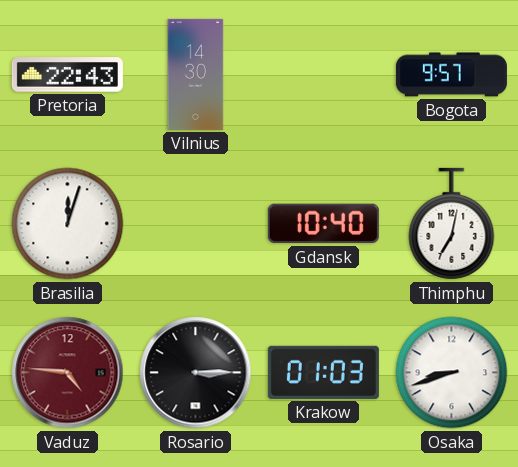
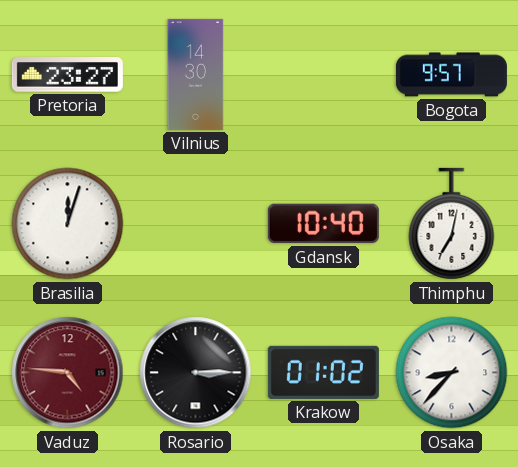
Pretoria: 22:43 -> 23:27 (67, 75)
Krakow: 01:03 -> 01:02 (323, 372)
Osaka: 8:42 -> 8:37 (452, 373)
